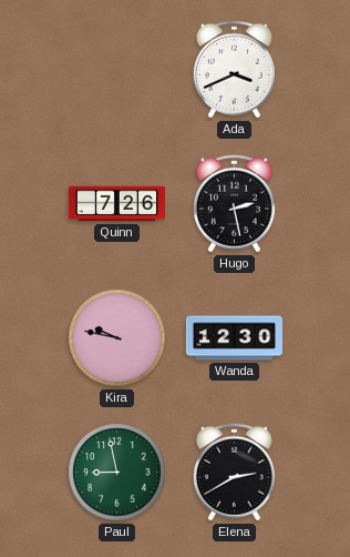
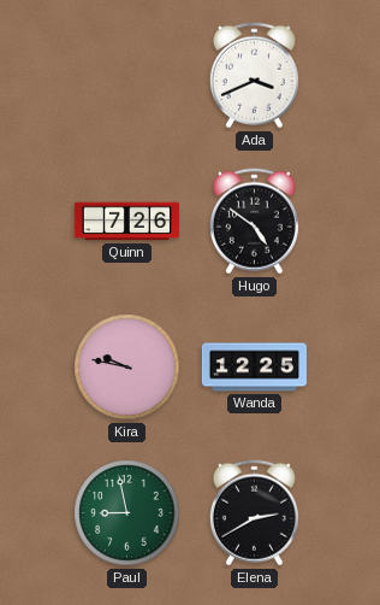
Hugo: 2:28 -> 4:51 (254, 222)
Wanda: 12:30 -> 12:25 (254, 368)
